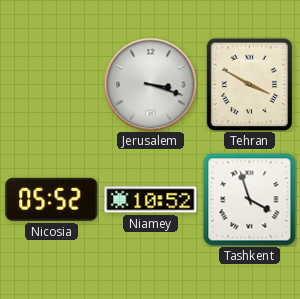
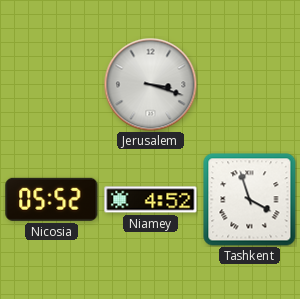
Tehran: 3:50 -> none (250, 84)
Niamey: 10:52 -> 4:52 (151, 200)
